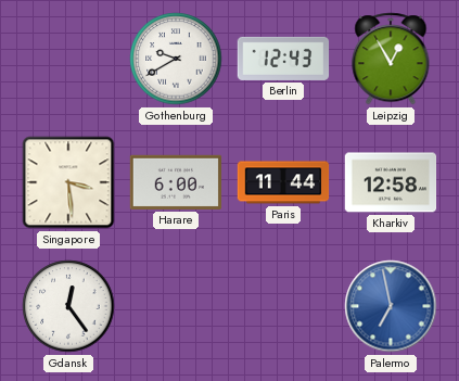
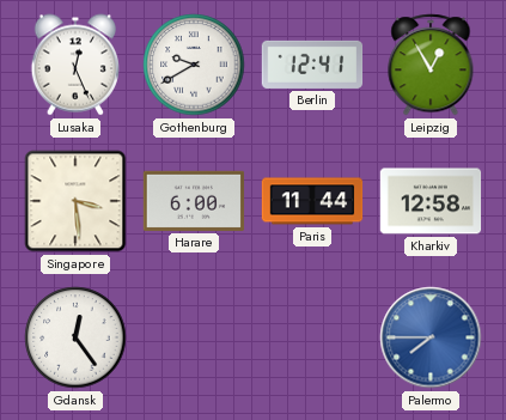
Lusaka: none -> 12:26 (74, 65)
Berlin: 12:43 -> 12:41 (312, 65)
Palermo: 6:58 -> 7:45 (431, 337)
